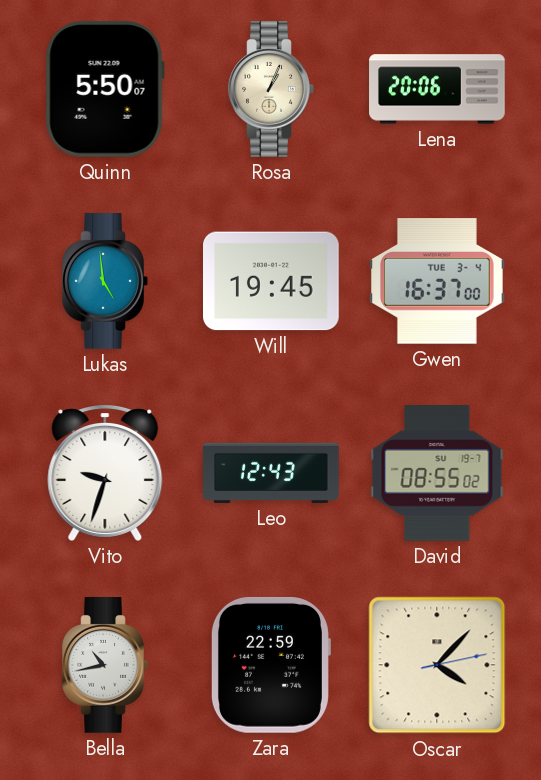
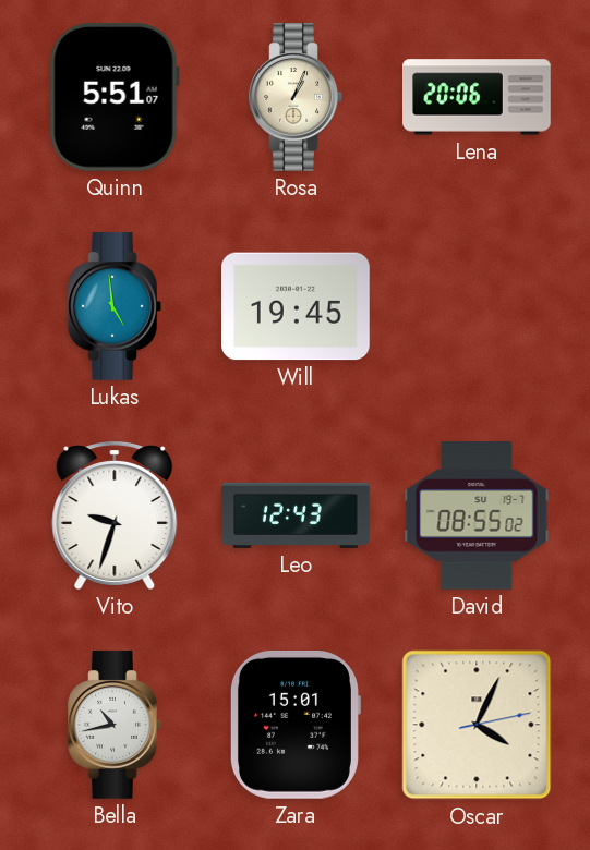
Quinn: 5:50 -> 5:51 (115, 97)
Gwen: 16:37 -> none (438, 281)
Zara: 22:59 -> 15:01 (294, 725)
Oscar: 4:07 -> 4:04 (477, 725)
